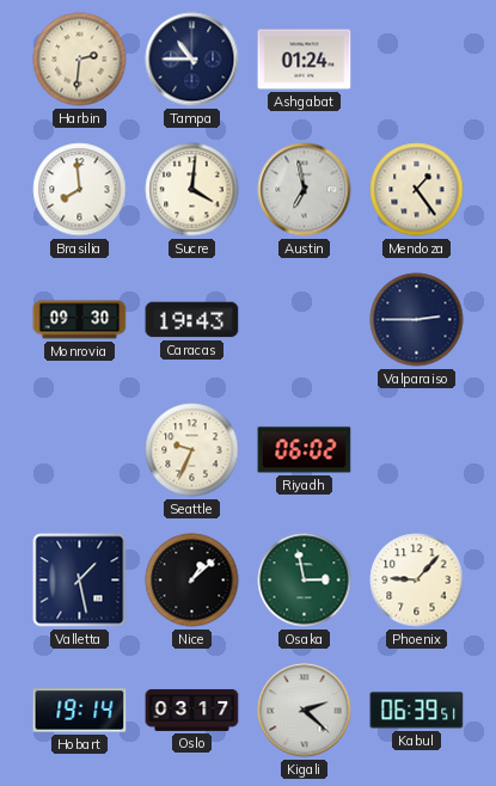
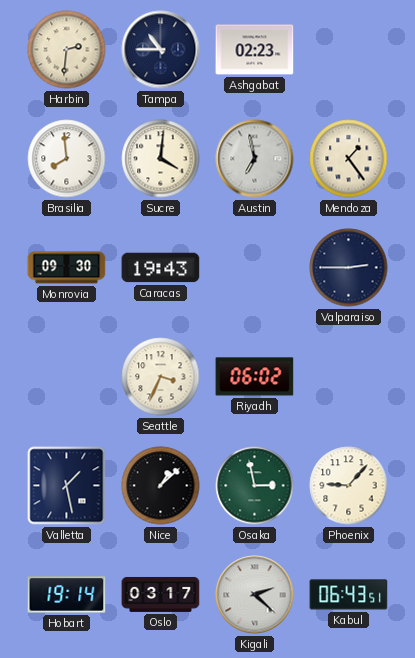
Ashgabat: 01:24 -> 02:23 (255, 50)
Seattle: 9:34 -> 3:34 (161, 377)
Kabul: 06:39 -> 06:43 (349, 595)
